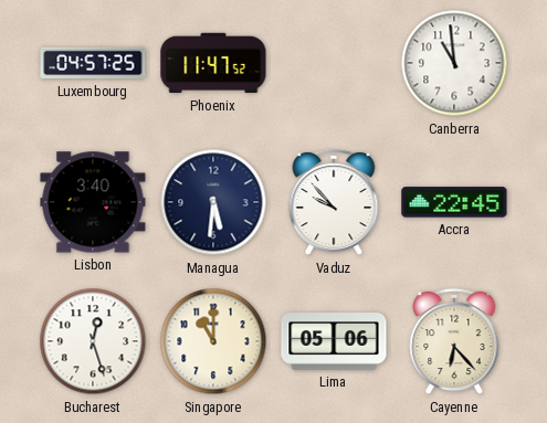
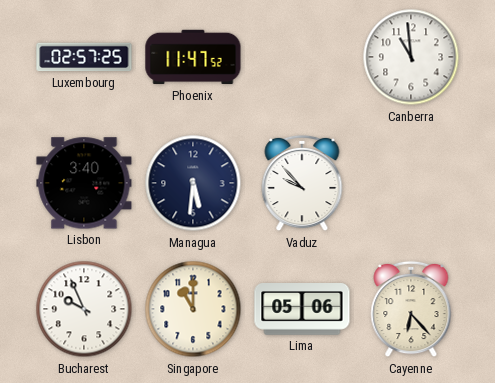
Luxembourg: 04:57 -> 02:57 (84, 57)
Accra: 22:45 -> none (454, 202)
Bucharest: 12:27 -> 9:56 (84, 309)
